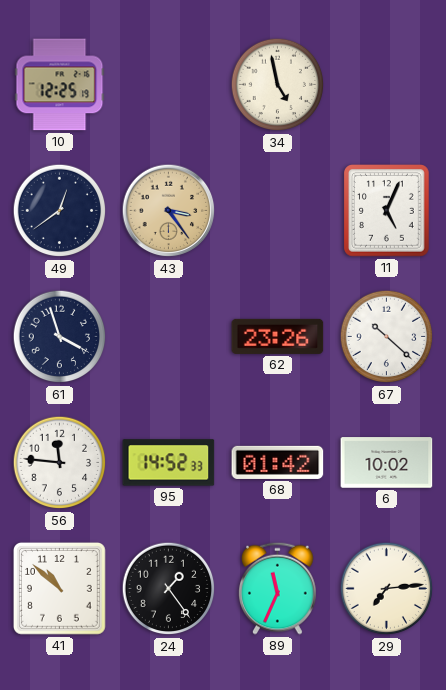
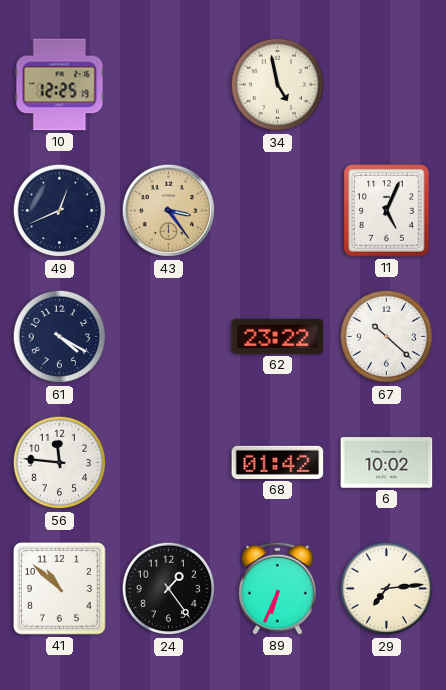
49: 12:39 -> 12:41 (60, 211)
61: 3:57 -> 4:20 (60, 337)
62: 23:26 -> 23:22 (278, 336)
95: 14:52 -> none (169, 463)
89: 11:34 -> 6:34 (278, 588)
